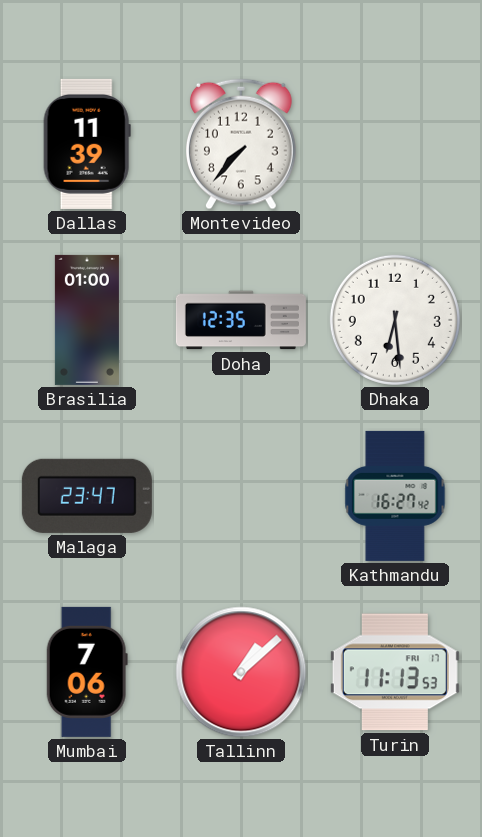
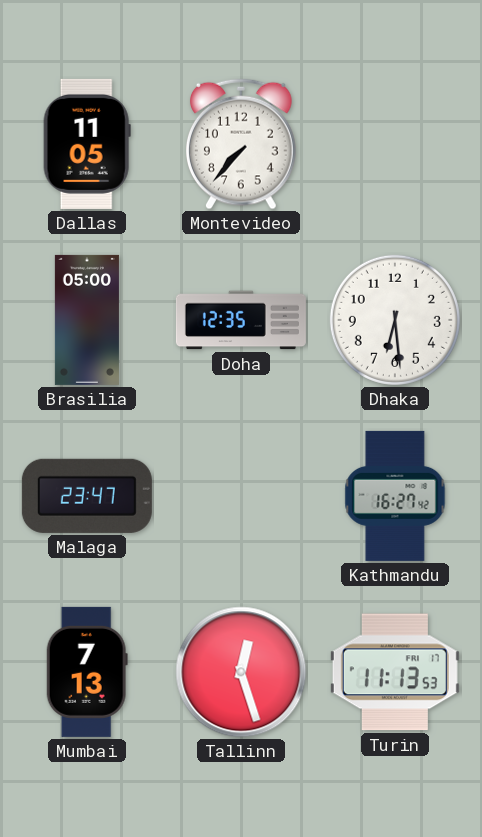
Dallas: 11:39 -> 11:05 (87, 144)
Brasilia: 01:00 -> 05:00 (87, 320)
Mumbai: 7:06 -> 7:13 (87, 672)
Tallinn: 1:08 -> 12:27 (241, 672)
